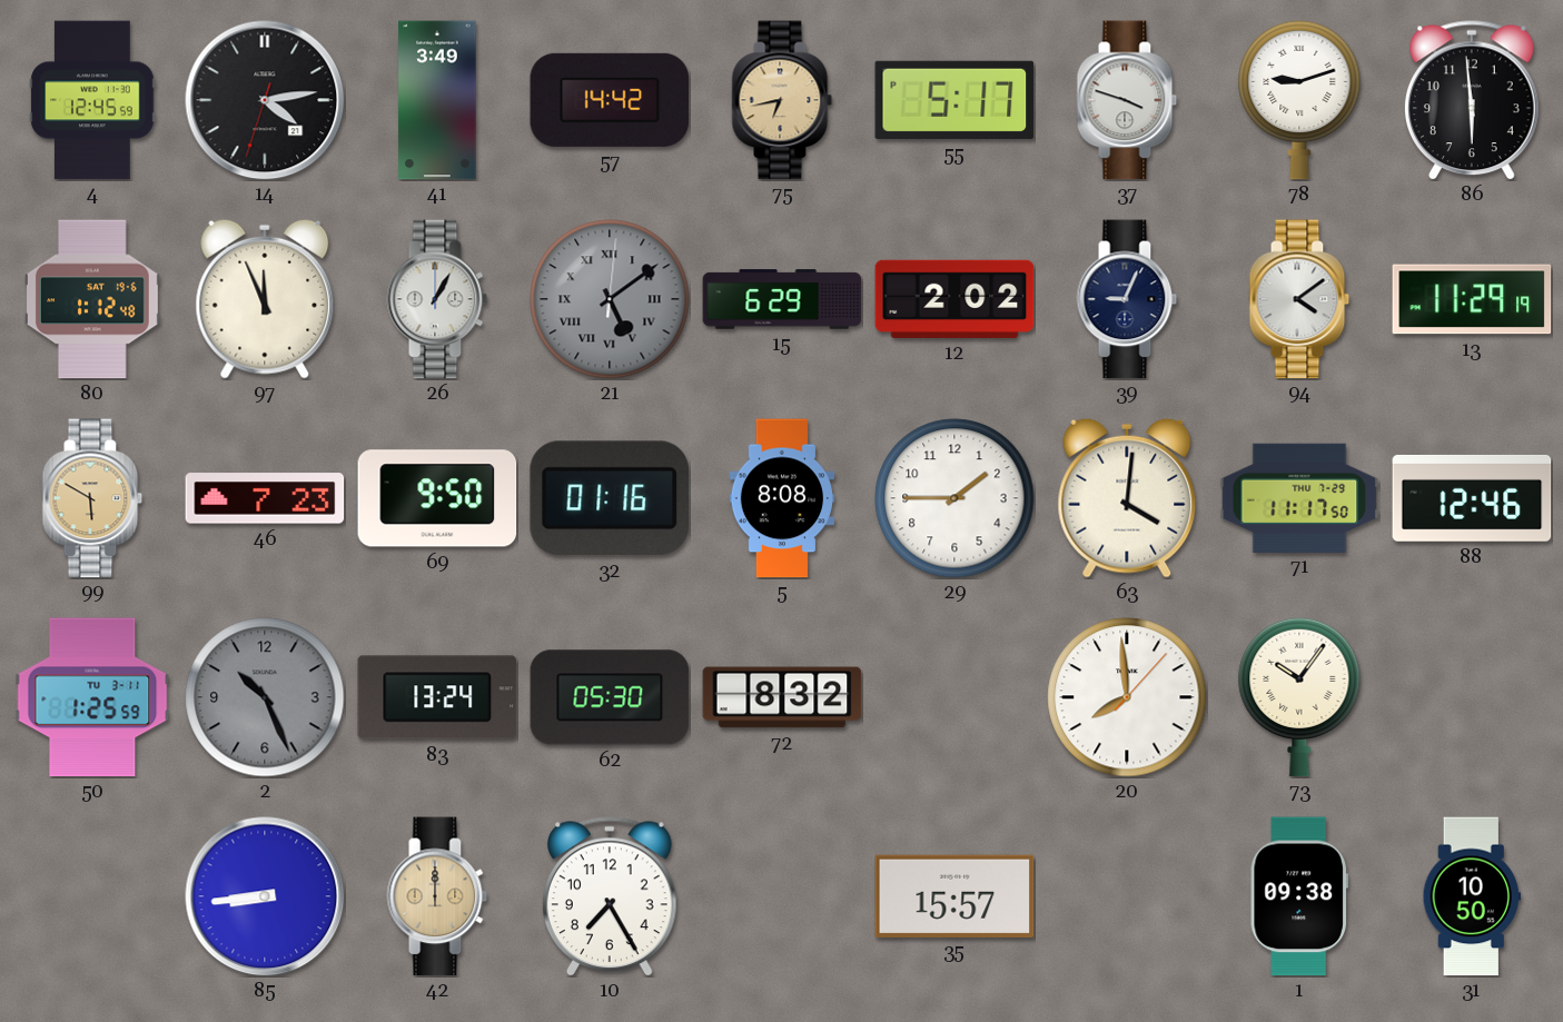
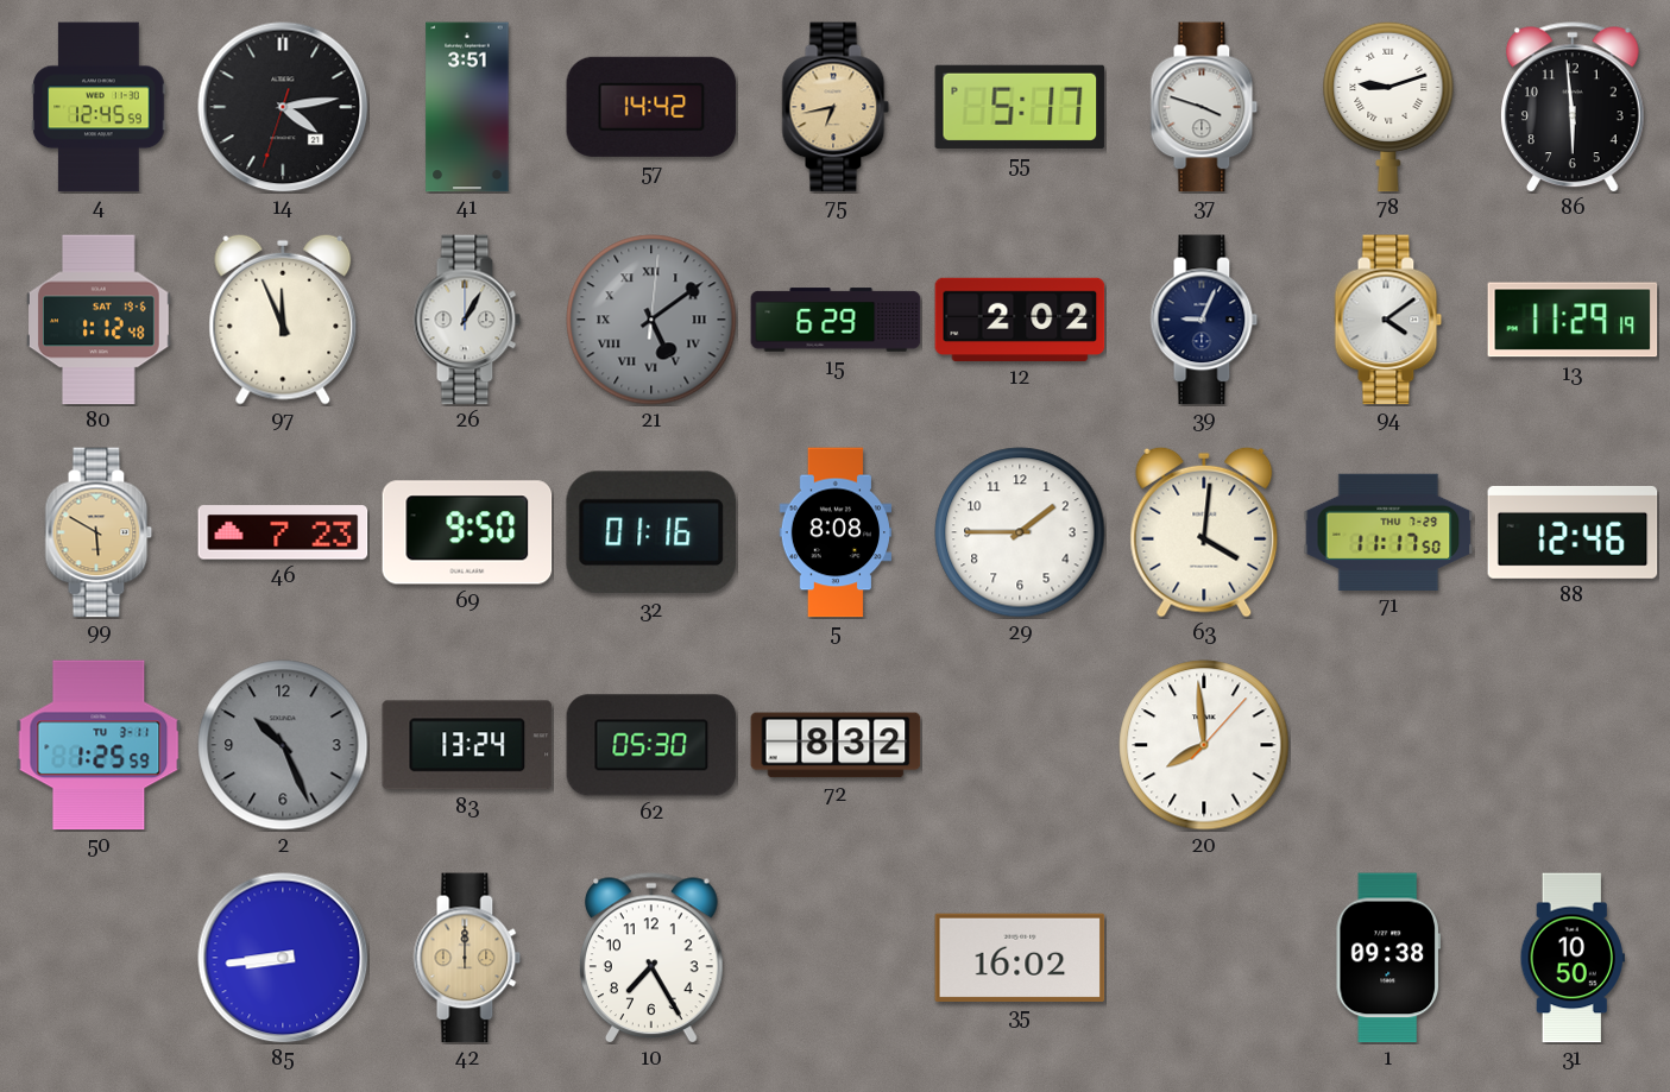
41: 3:49 -> 3:51 (467, 107)
73: 10:06 -> none (1299, 697)
35: 15:57 -> 16:02 (1020, 957)
